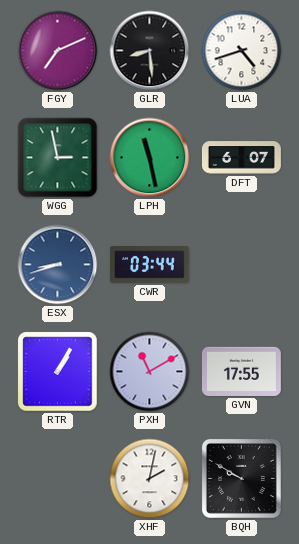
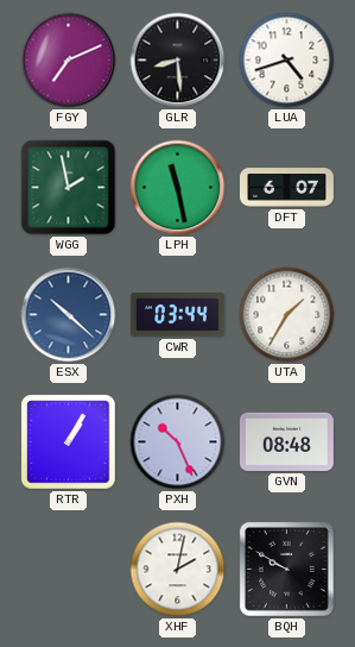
WGG: 2:58 -> 1:58 (69, 188)
ESX: 8:42 -> 10:22 (69, 315)
UTA: none -> 1:35 (287, 315)
PXH: 11:10 -> 10:26 (178, 442)
GVN: 17:55 -> 08:48 (286, 441)
